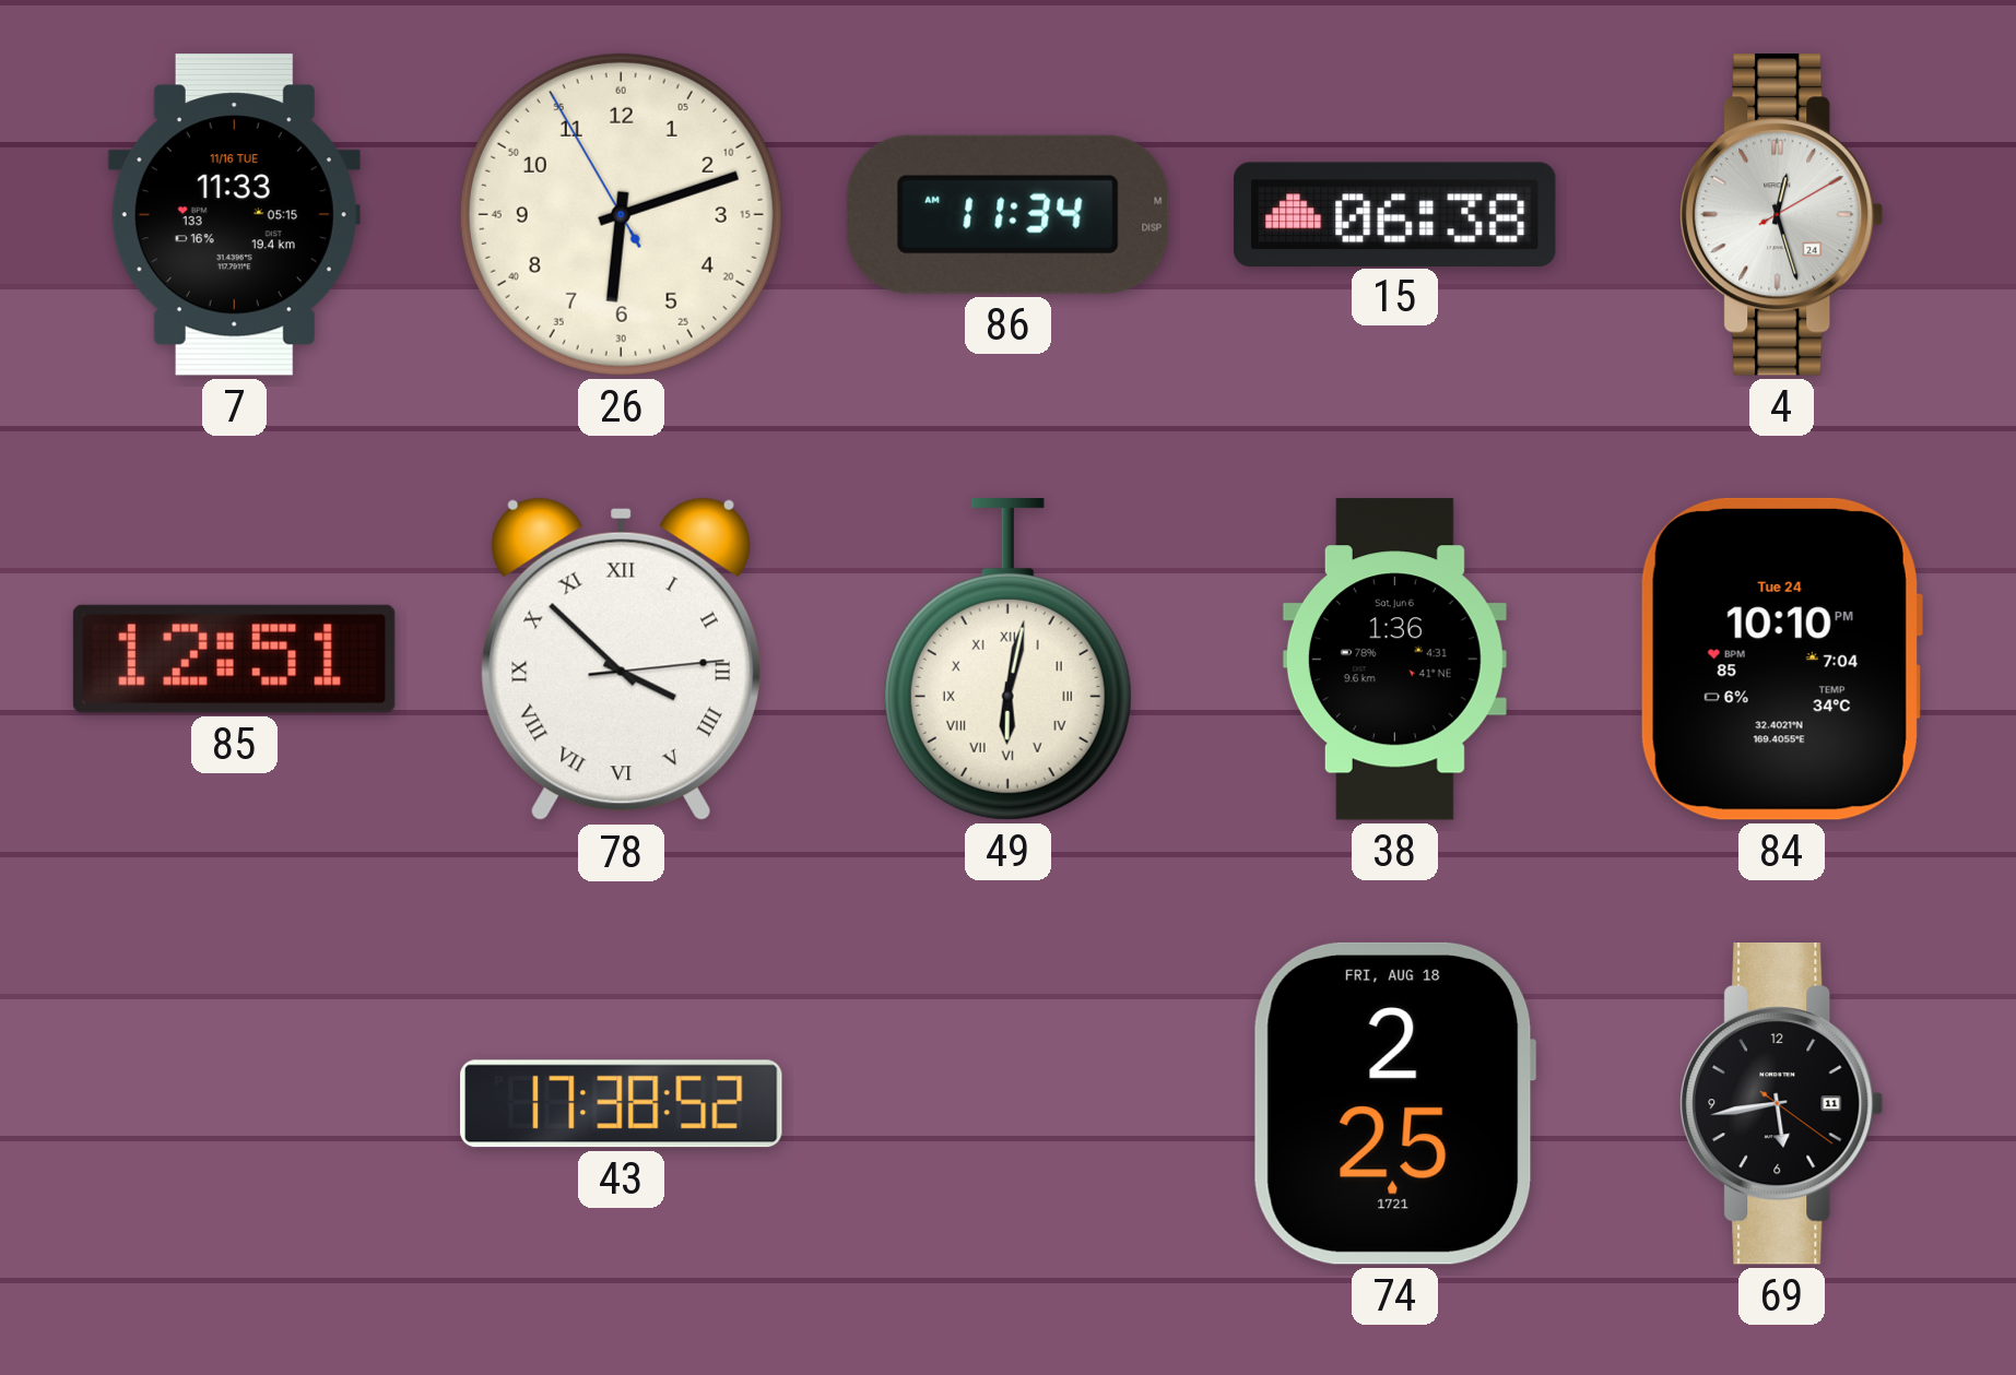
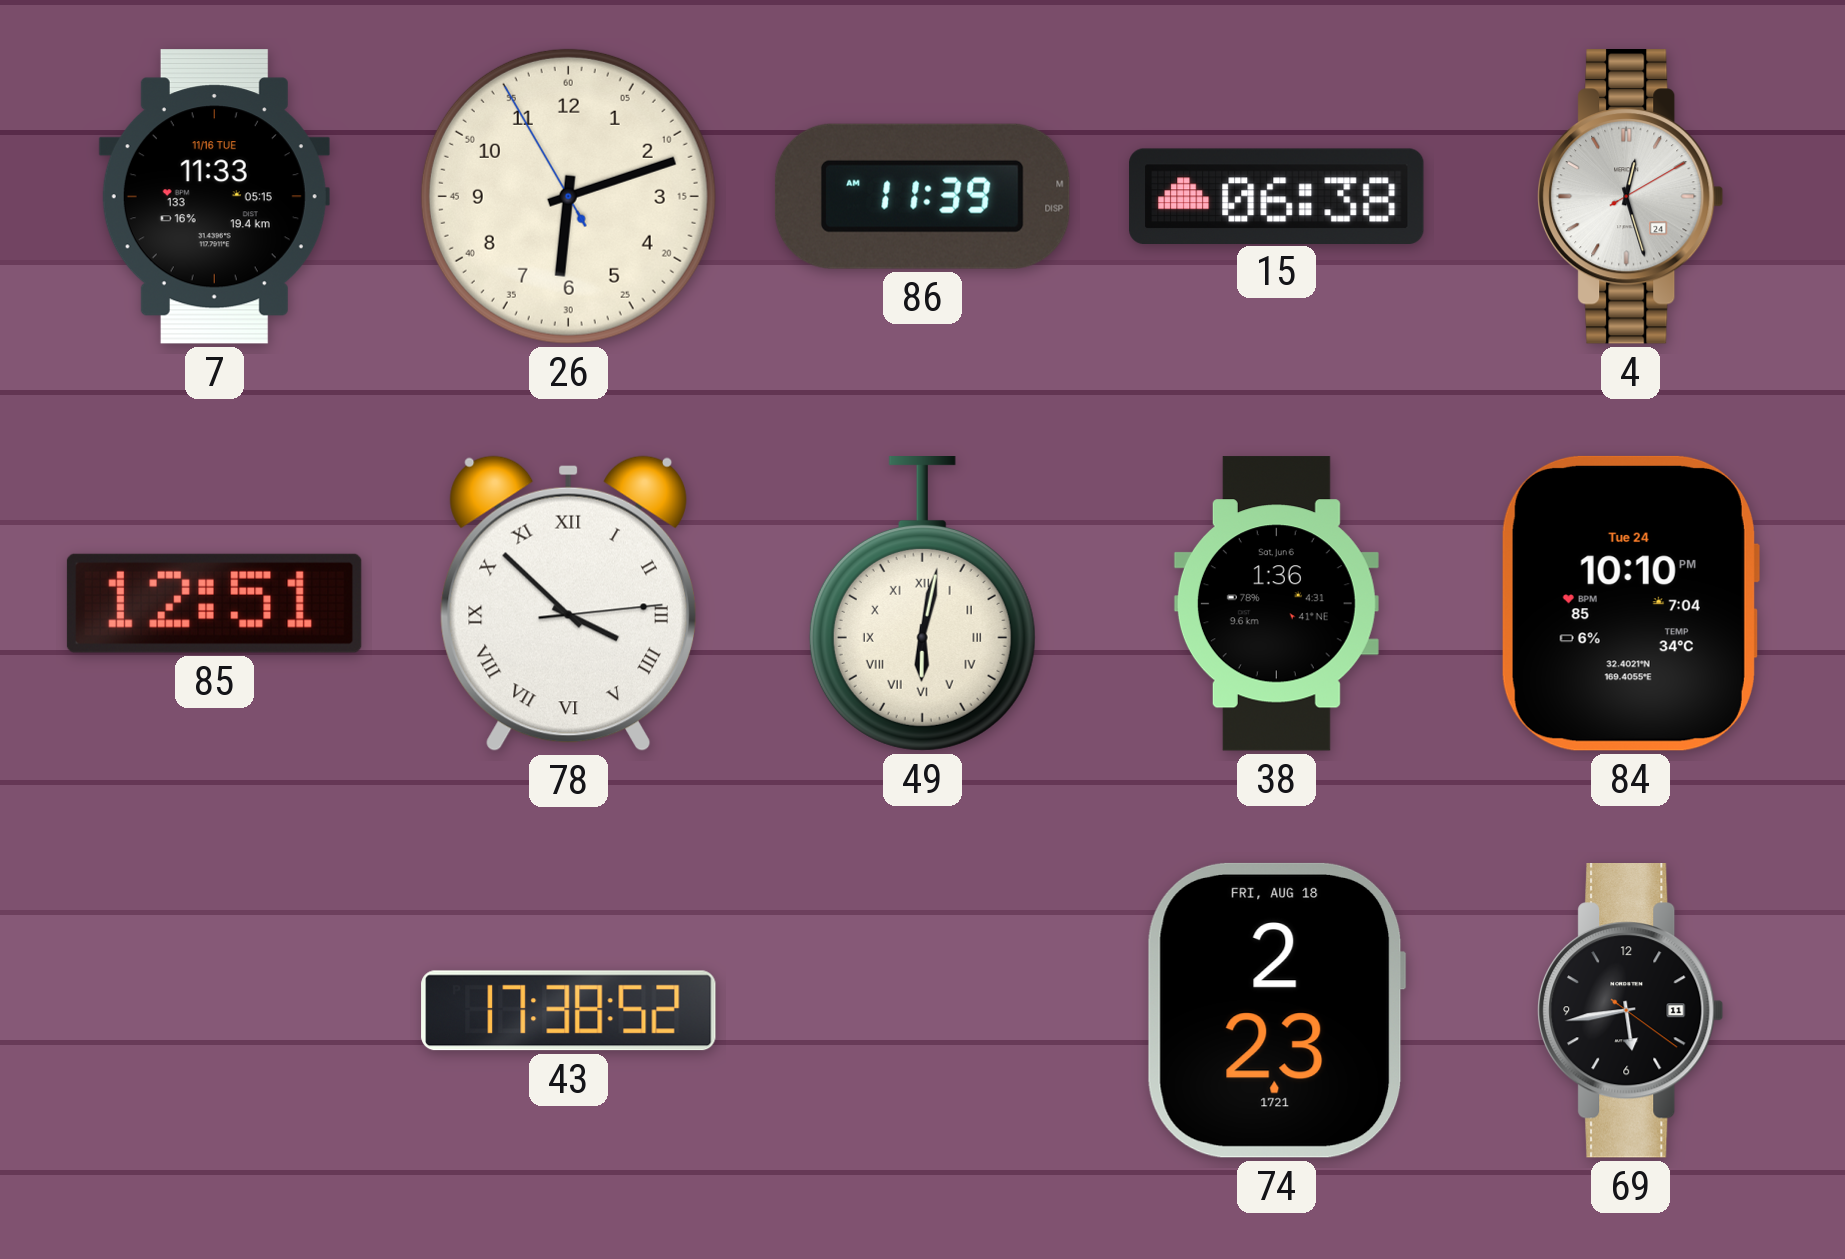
86: 11:34 -> 11:39 (922, 196)
74: 2:25 -> 2:23 (1276, 1010)
